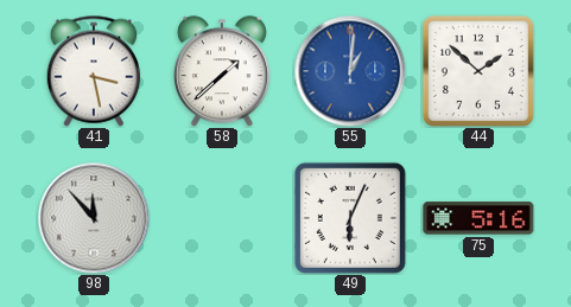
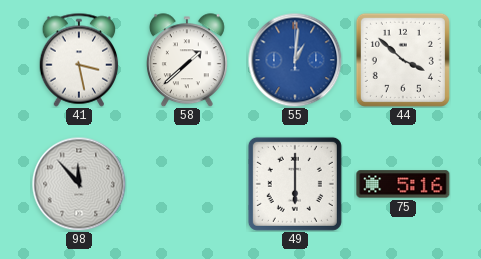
44: 1:52 -> 3:52 (403, 60)
49: 6:04 -> 6:00 (295, 184)
